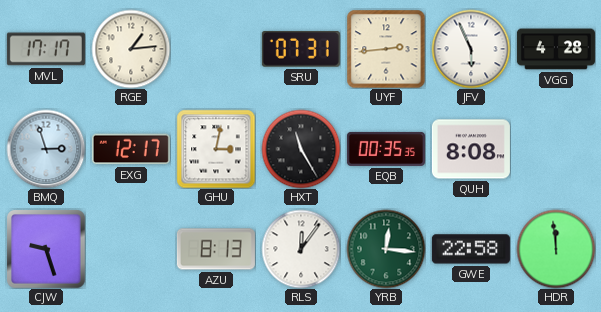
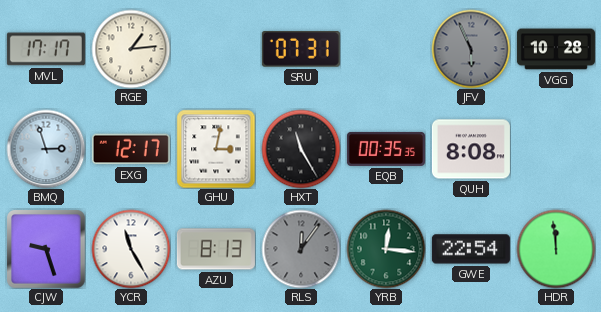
UYF: 2:44 -> none (386, 49)
JFV dial: white -> grey (471, 49)
VGG: 4:28 -> 10:28 (556, 49)
YCR: none -> 11:25 (131, 249)
RLS dial: white -> grey (301, 249)
GWE: 22:58 -> 22:54 (471, 249)
